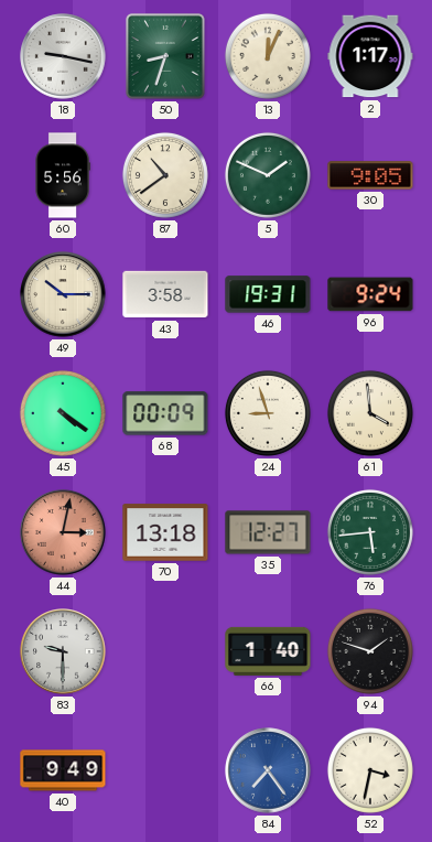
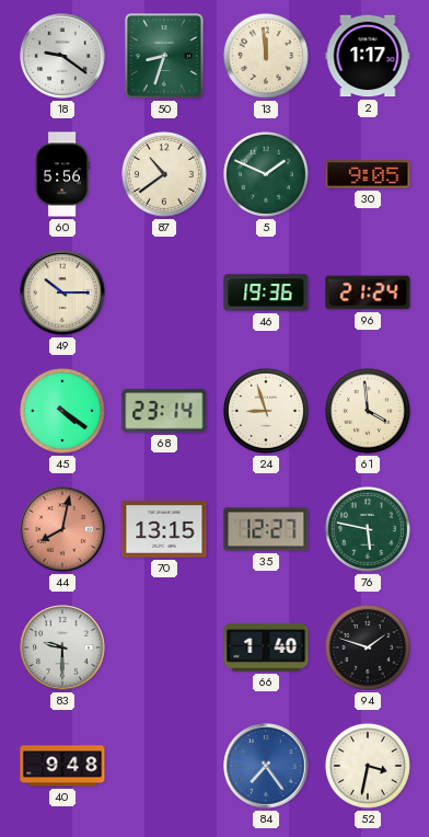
18: 9:17 -> 9:21 (62, 56)
13: 12:04 -> 11:59 (266, 56)
43: 3:58 -> none (165, 294)
46: 19:31 -> 19:36 (266, 293)
96: 9:24 -> 21:24 (368, 293)
68: 00:09 -> 23:14 (164, 411)
44: 3:02 -> 8:02 (62, 529)
70: 13:18 -> 13:15 (164, 529)
76: 5:44 -> 5:47 (368, 529)
40: 9:49 -> 9:48 (62, 766)
